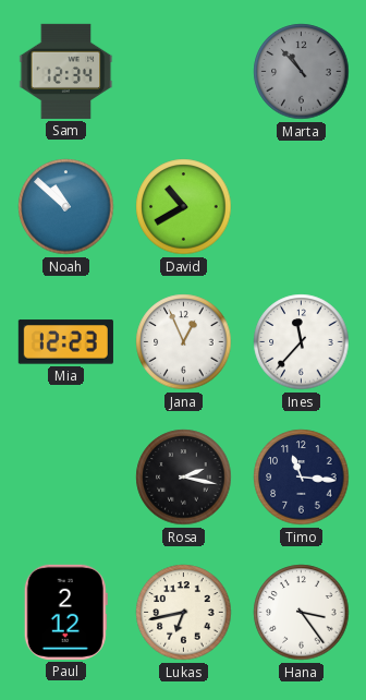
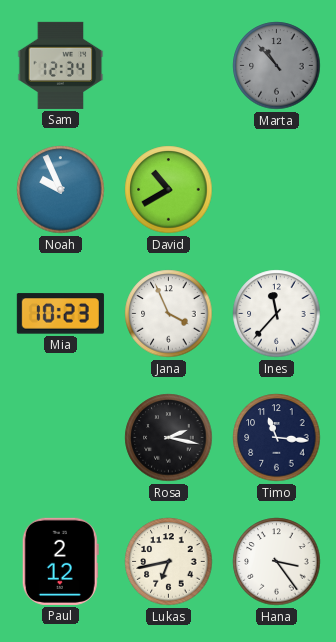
Noah: 10:52 -> 9:56 (61, 190)
Mia: 12:23 -> 10:23 (60, 314)
Jana: 12:56 -> 3:56 (169, 314)
